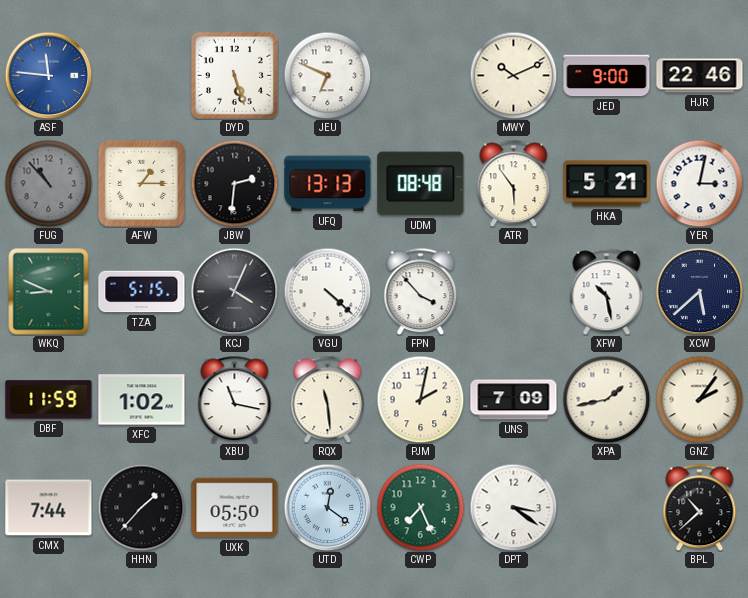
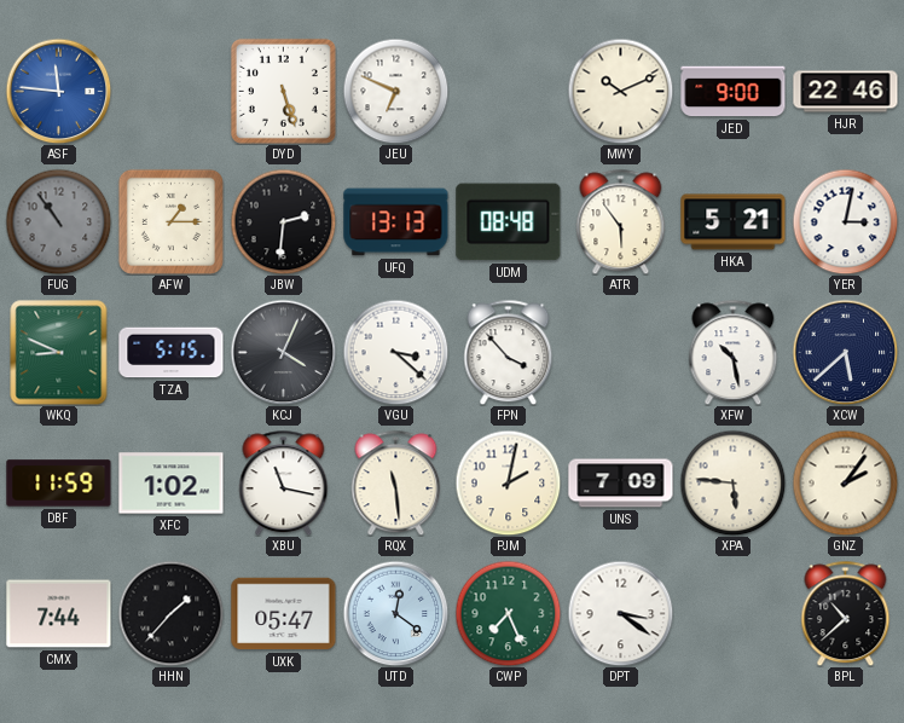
FUG: 10:53 -> 10:54 (58, 221)
VGU: 4:22 -> 3:22 (395, 352)
XPA: 1:43 -> 5:46 (732, 482)
UXK: 05:50 -> 05:47 (284, 614)
